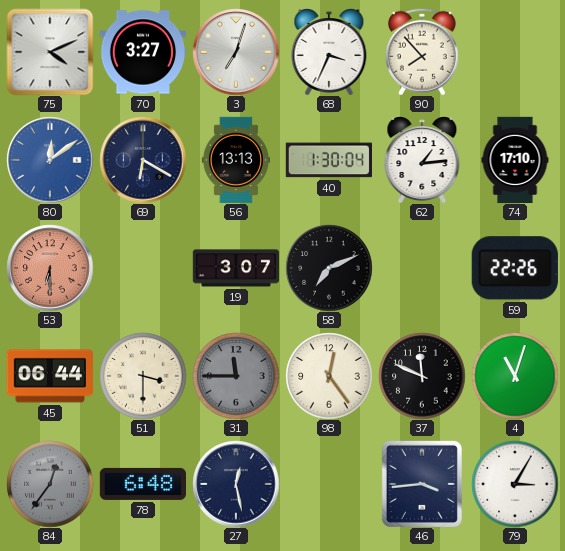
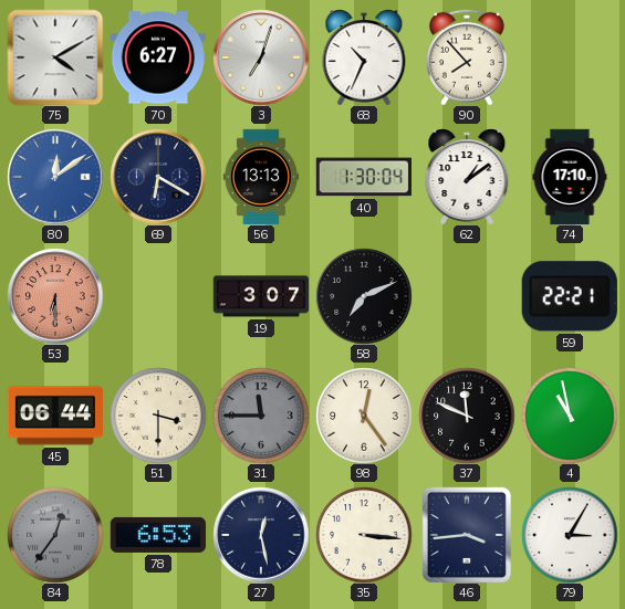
75: 4:11 -> 4:10 (55, 57)
70: 3:27 -> 6:27 (157, 57)
68: 3:34 -> 10:34 (364, 57)
62: 1:14 -> 1:09 (467, 177)
59: 22:26 -> 22:21 (570, 296)
4: 11:03 -> 10:58 (570, 416)
78: 6:48 -> 6:53 (157, 535)
35: none -> 3:16 (364, 535)
